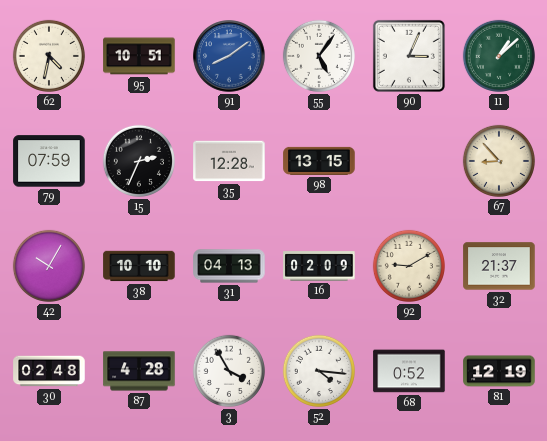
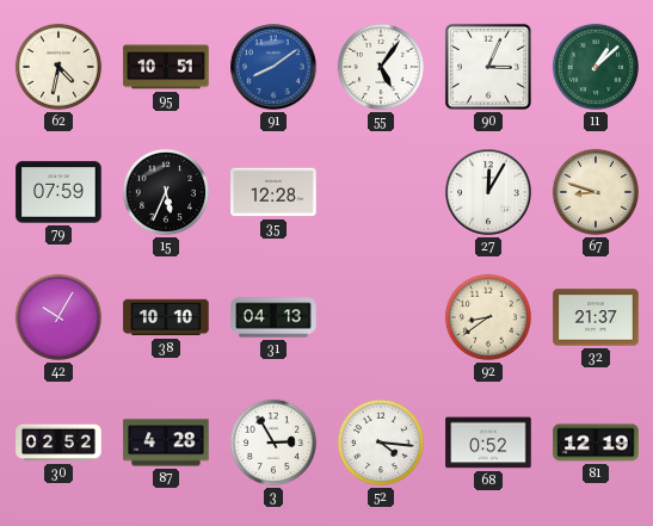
15: 2:34 -> 5:34 (166, 192)
98: 13:15 -> none (319, 161)
27: none -> 12:05 (488, 192)
67: 8:53 -> 8:48 (596, 192)
16: 02:09 -> none (319, 266)
92: 9:10 -> 8:39 (488, 317)
30: 02:48 -> 02:52 (58, 443)
3: 3:55 -> 2:55 (273, 443)
